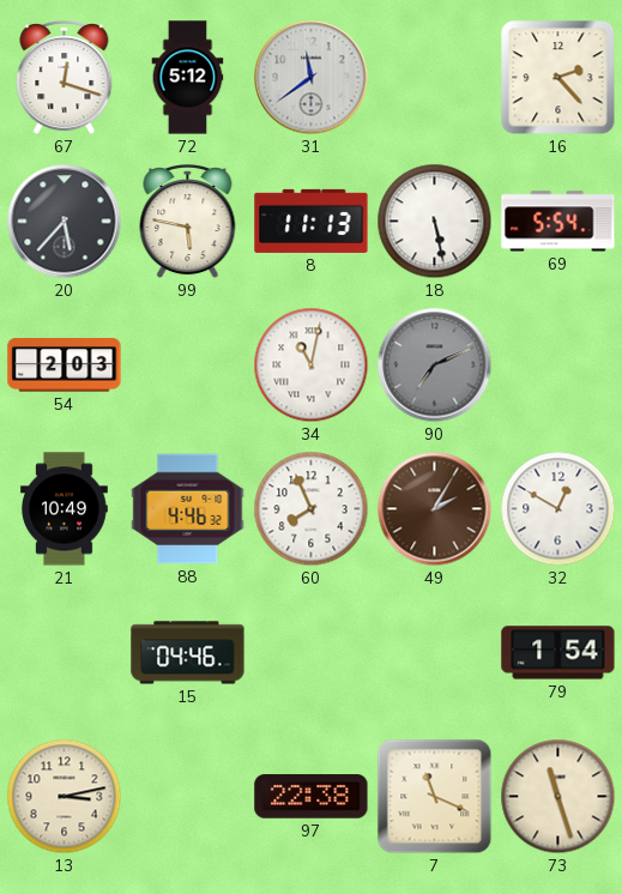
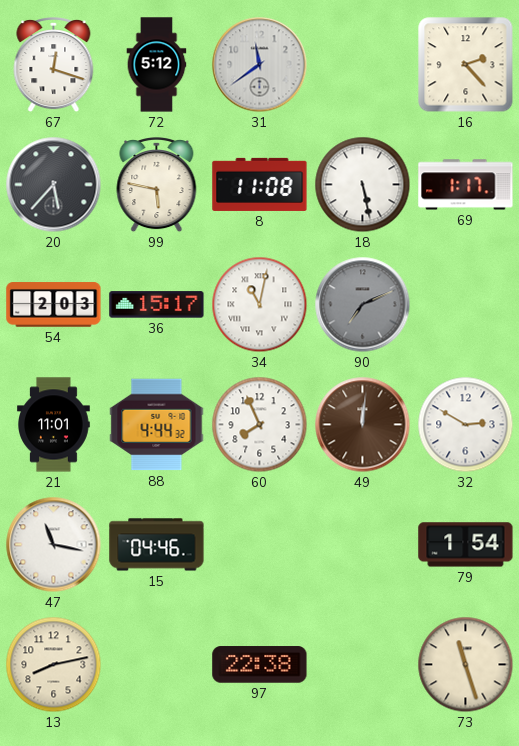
8: 11:13 -> 11:08 (260, 184)
69: 5:54 -> 1:17 (466, 185)
36: none -> 15:17 (157, 305)
21: 10:49 -> 11:01 (54, 425)
88: 4:46 -> 4:44 (157, 425)
49: 2:05 -> 12:01 (363, 425)
32: 12:50 -> 2:50 (466, 425)
47: none -> 11:17 (54, 545)
13: 3:13 -> 8:13 (54, 665)
7: 11:19 -> none (435, 797)
